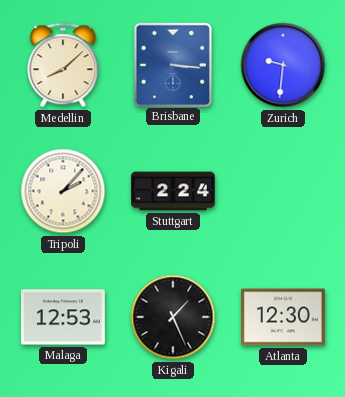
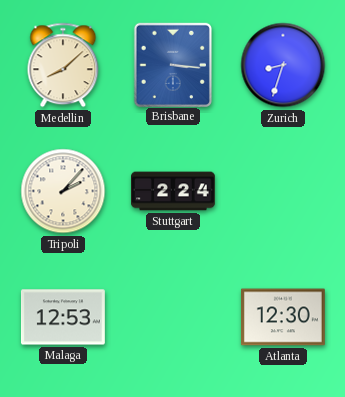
Zurich: 9:31 -> 8:33 (283, 65)
Kigali: 1:26 -> none (173, 317)
